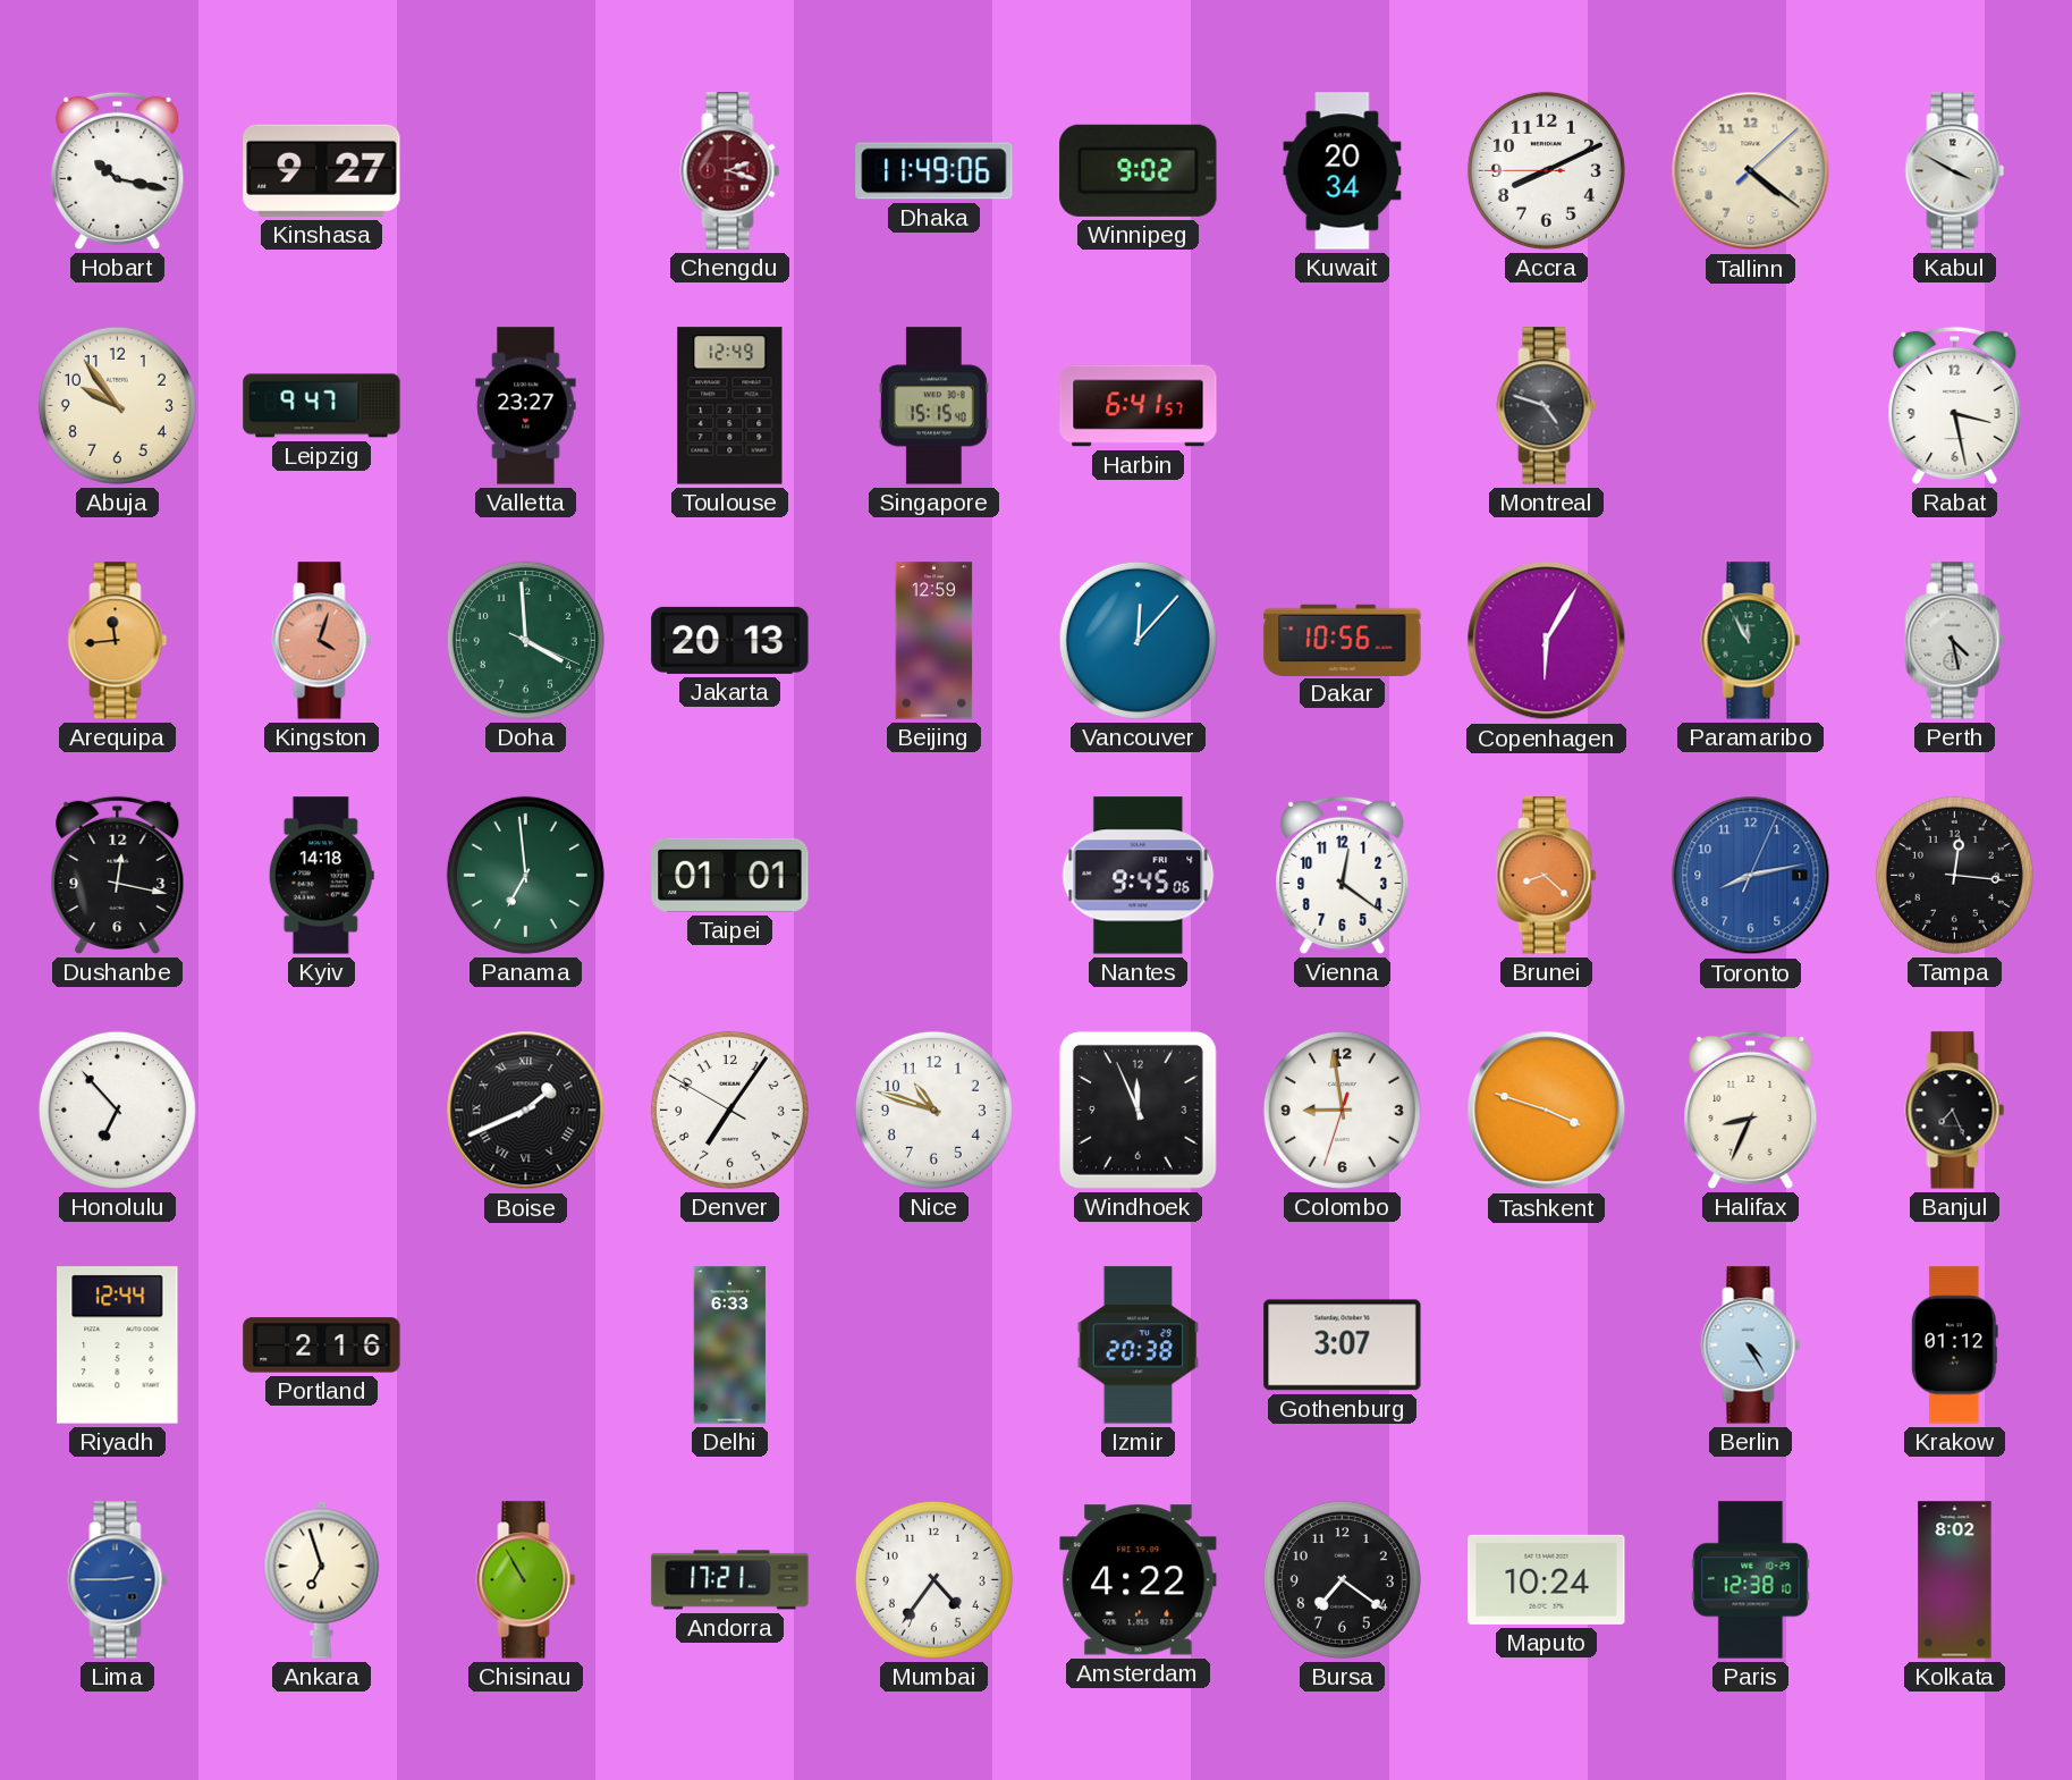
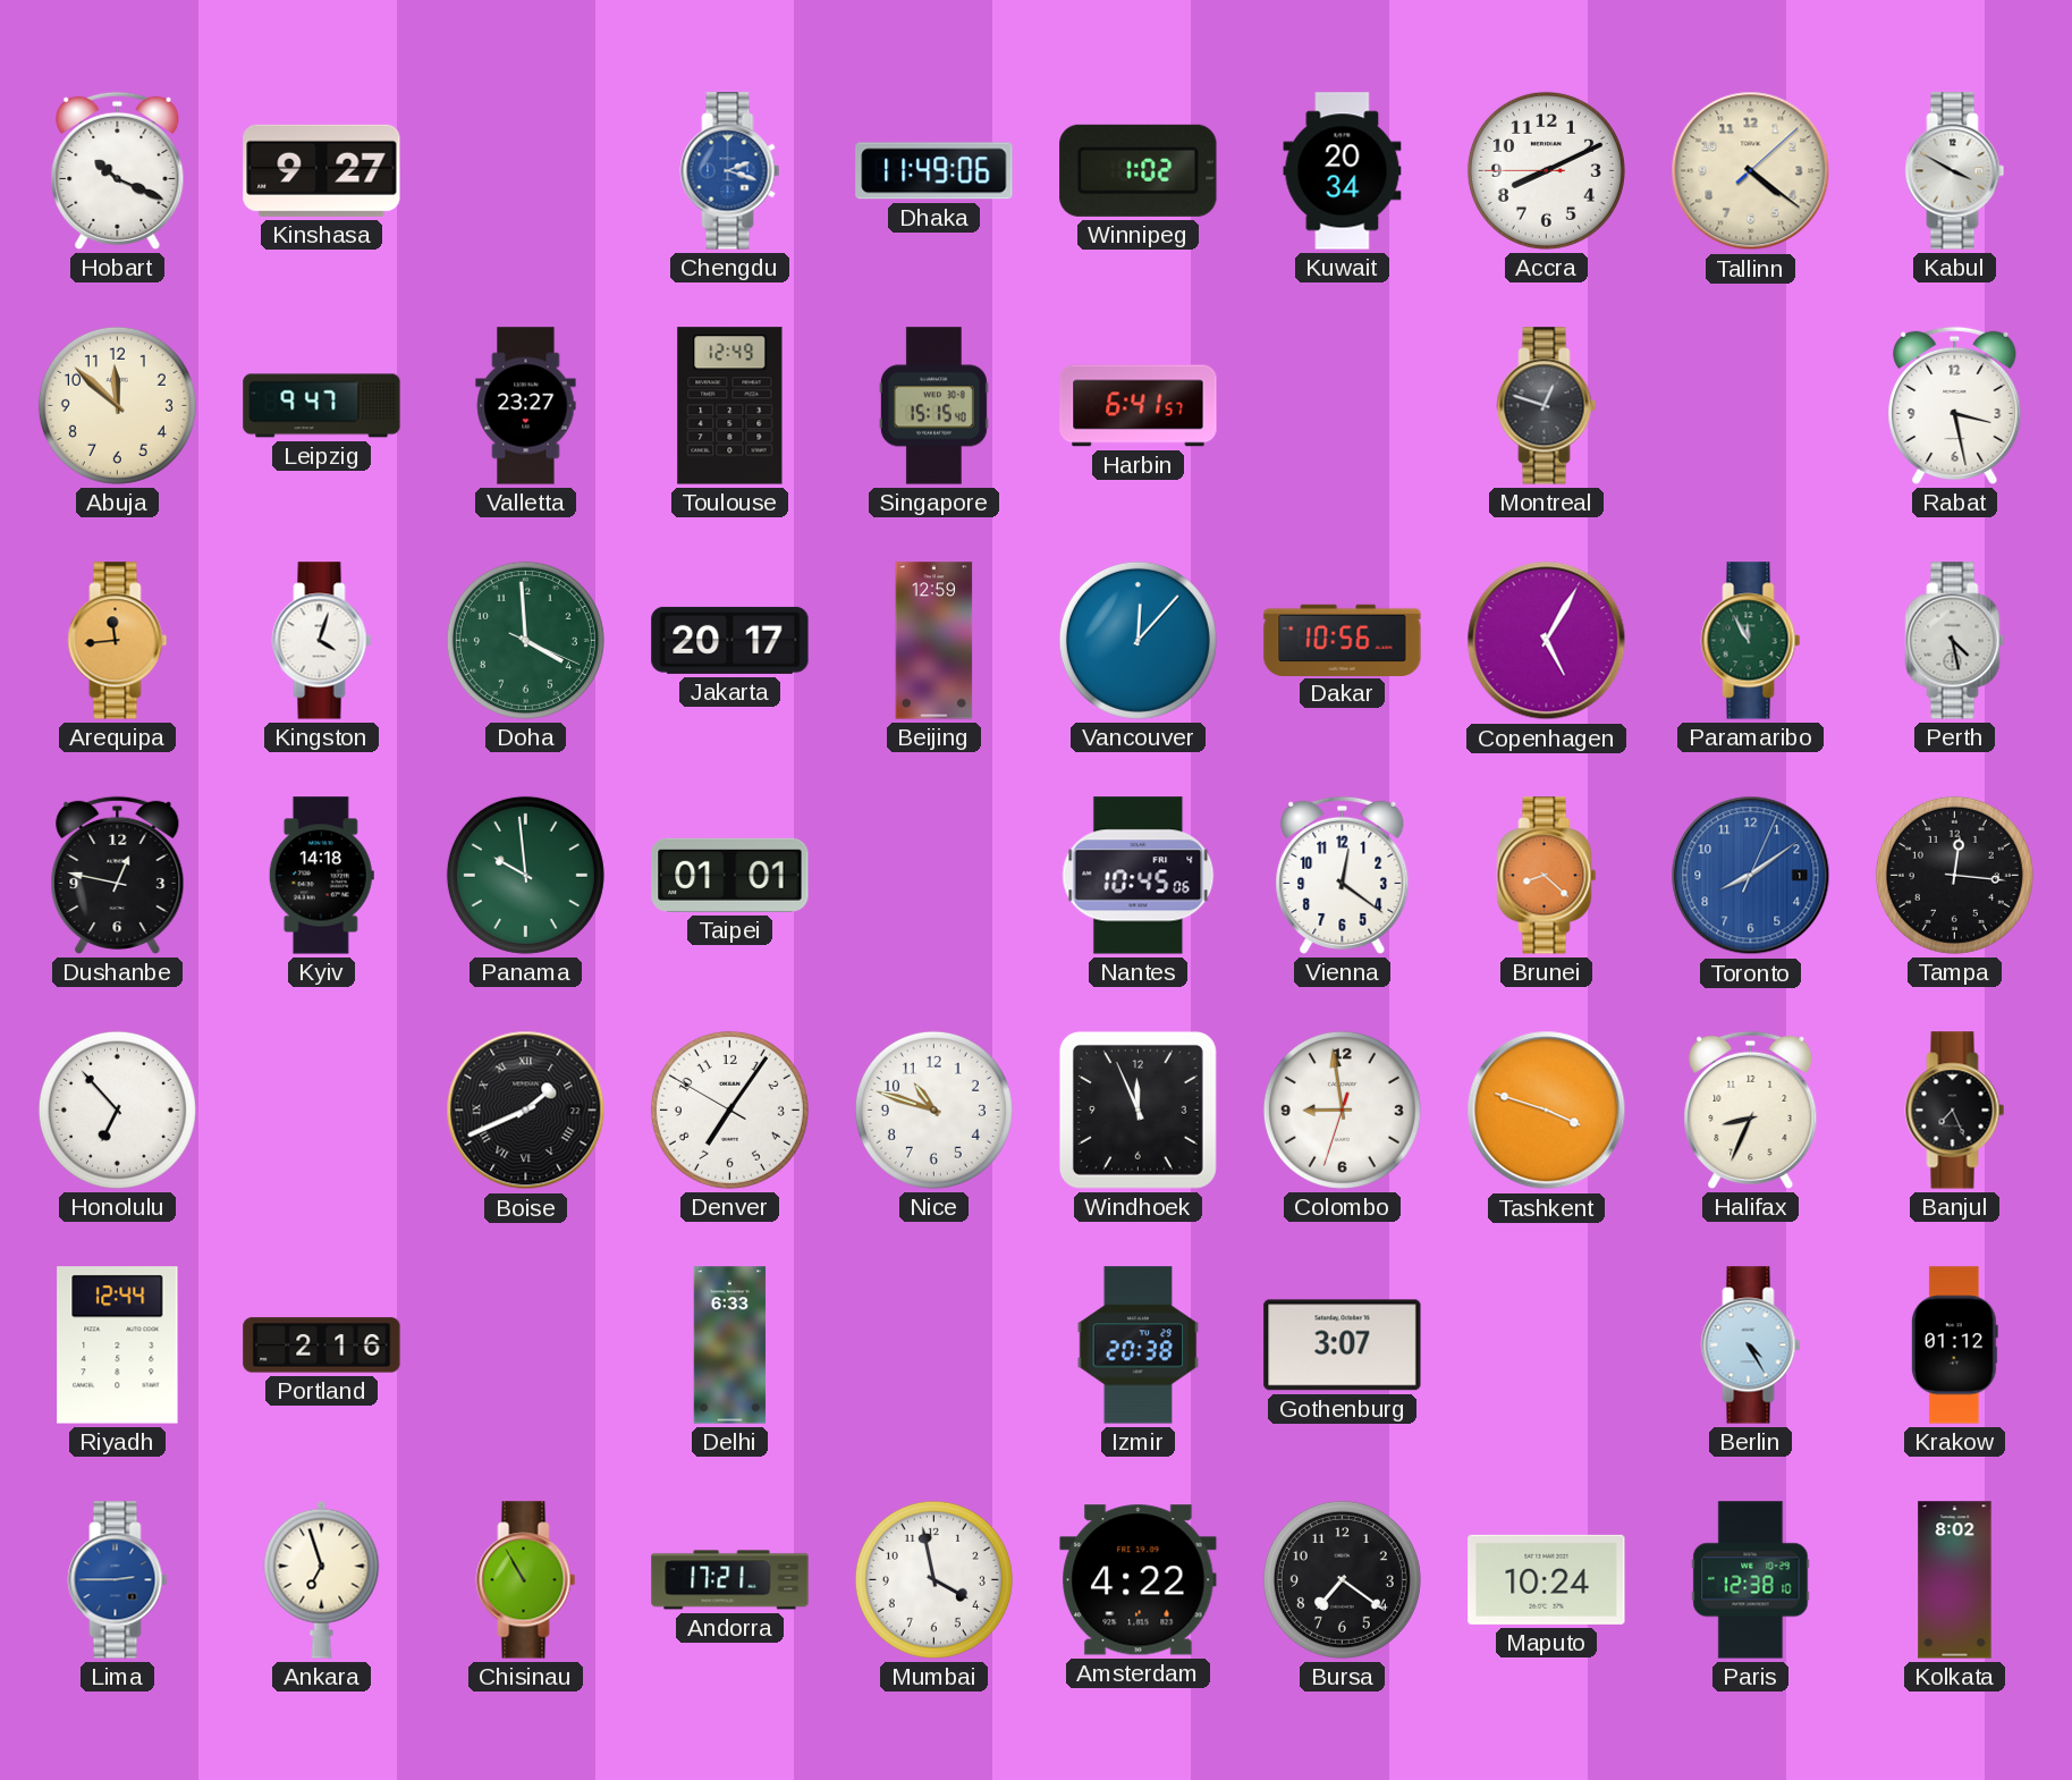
Hobart: 10:17 -> 10:19 (118, 170)
Chengdu dial: burgundy -> blue (730, 171)
Winnipeg: 9:02 -> 1:02 (1139, 170)
Abuja: 9:54 -> 11:52 (117, 405)
Montreal: 4:48 -> 12:48 (1547, 406)
Kingston dial: salmon -> white (322, 641)
Jakarta: 20:13 -> 20:17 (730, 640)
Copenhagen: 6:05 -> 5:05 (1547, 641)
Dushanbe: 12:17 -> 12:47 (118, 875)
Panama: 6:59 -> 9:59 (525, 875)
Nantes: 9:45 -> 10:45 (1139, 876)
Toronto: 8:13 -> 8:09 (1751, 876)
Mumbai: 4:36 -> 3:58 (933, 1579)
